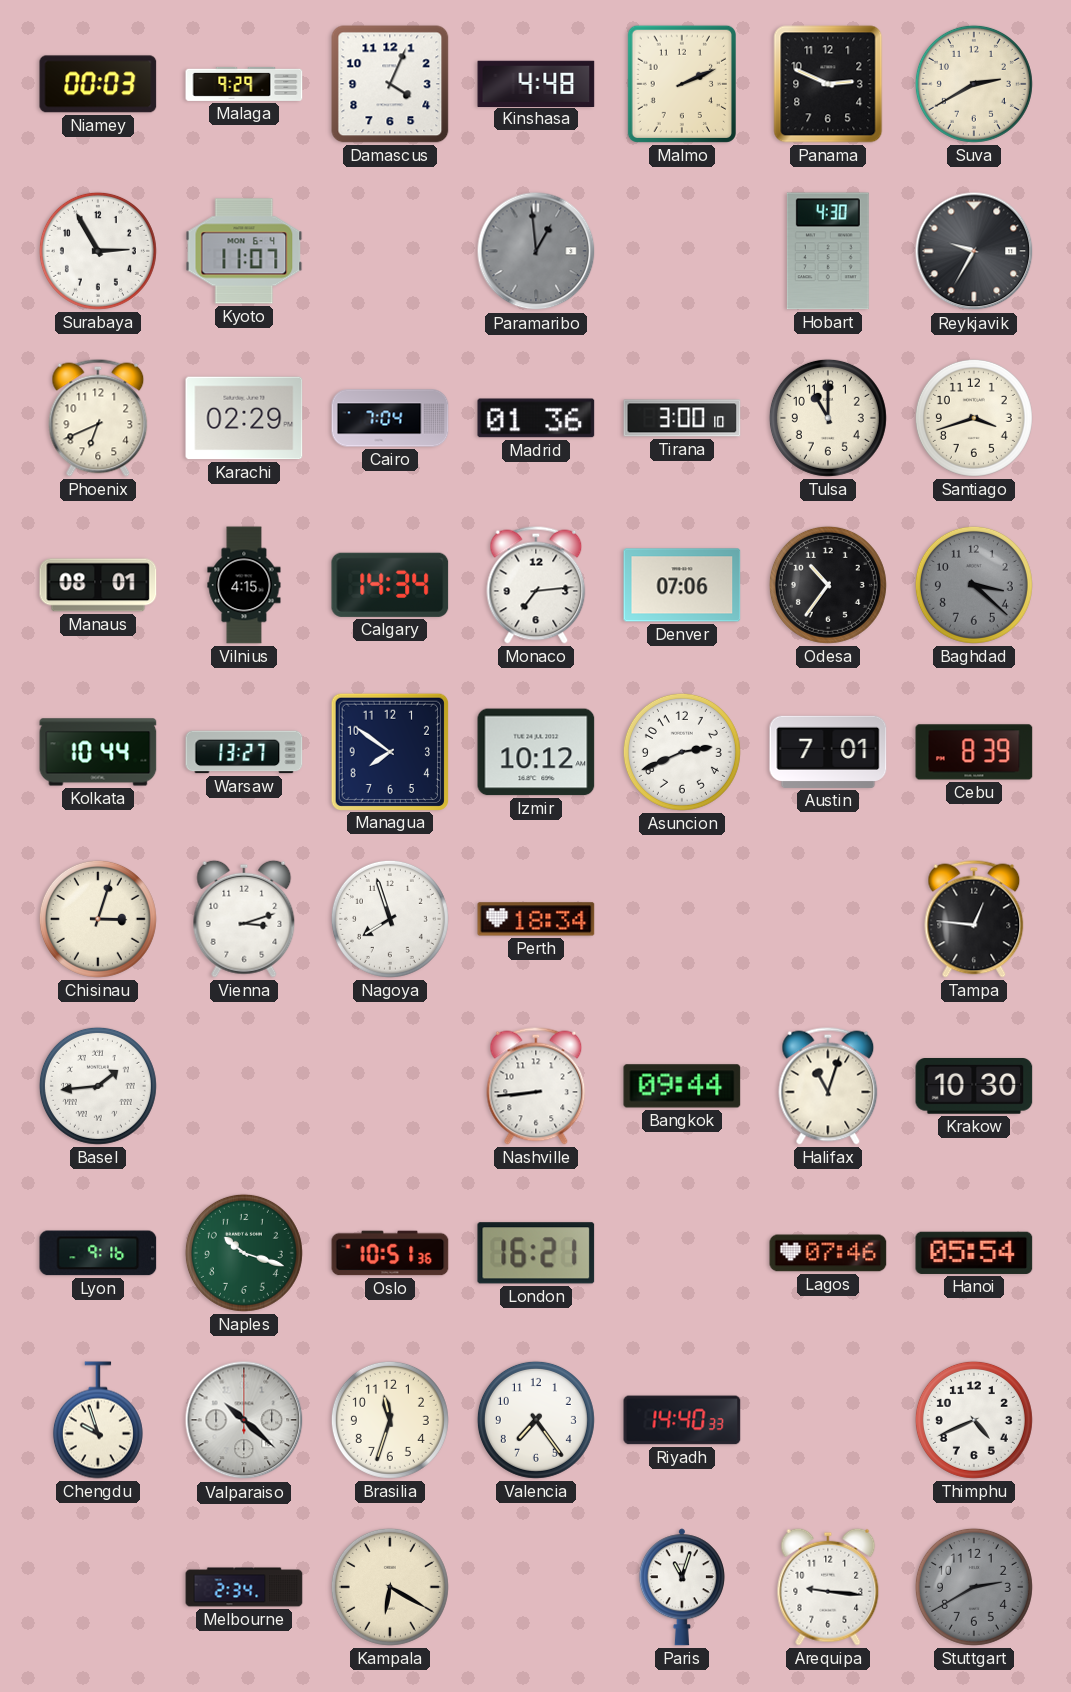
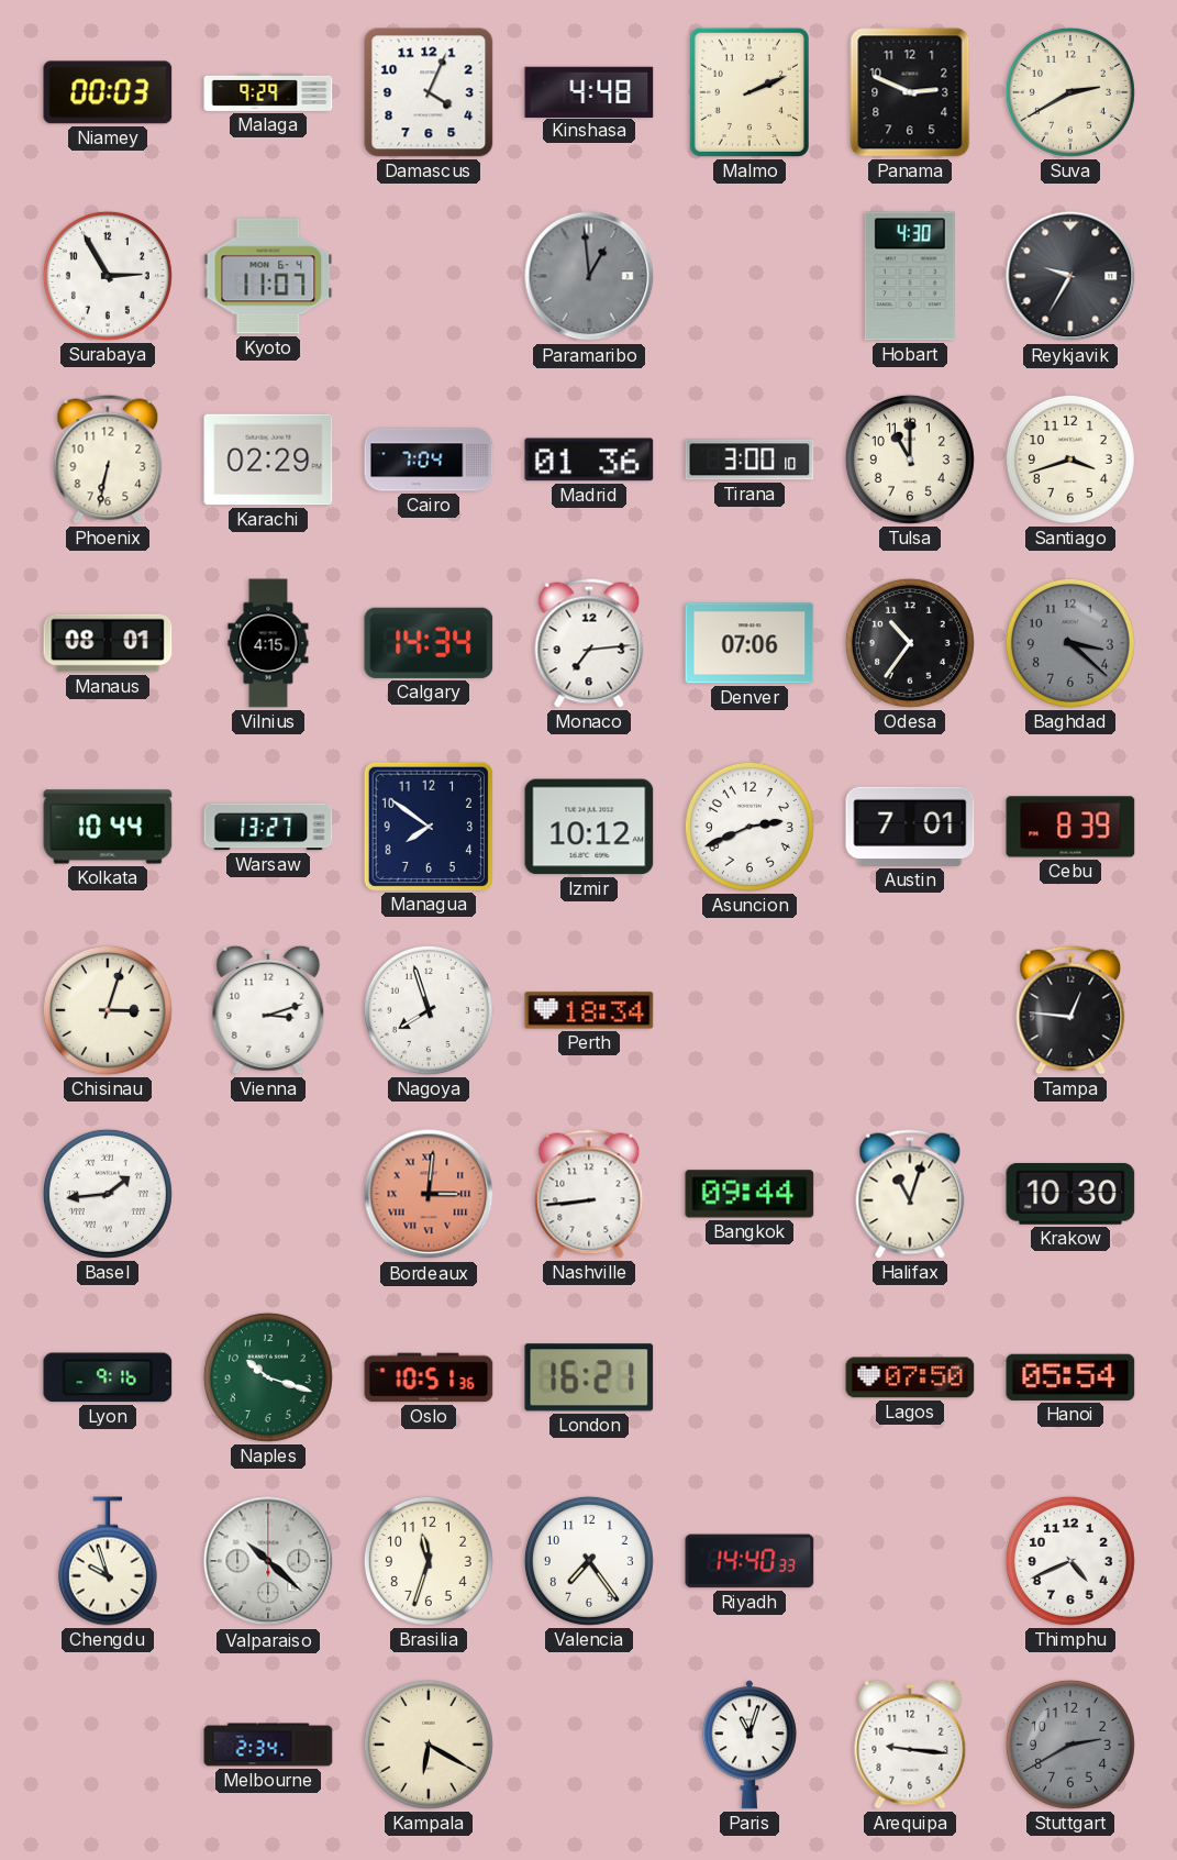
Phoenix: 6:41 -> 6:32 (108, 460)
Bordeaux: none -> 3:01 (429, 1194)
Lagos: 07:46 -> 07:50 (910, 1377)
